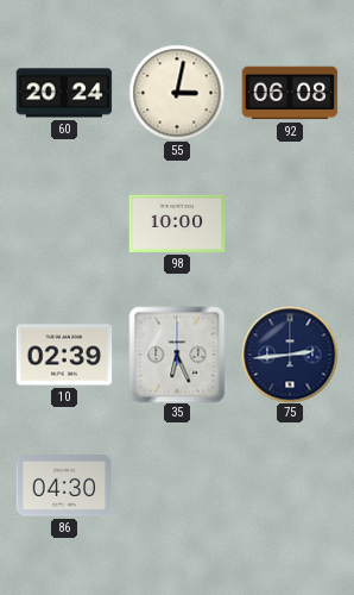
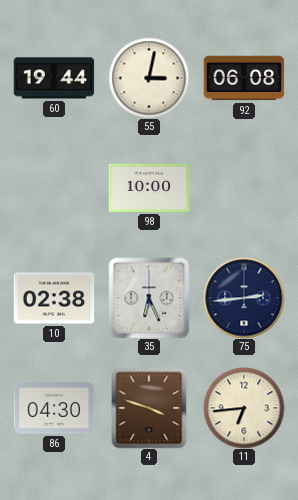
60: 20:24 -> 19:44 (54, 78)
10: 02:39 -> 02:38 (54, 298)
4: none -> 3:48 (149, 408)
11: none -> 6:44 (244, 408)
